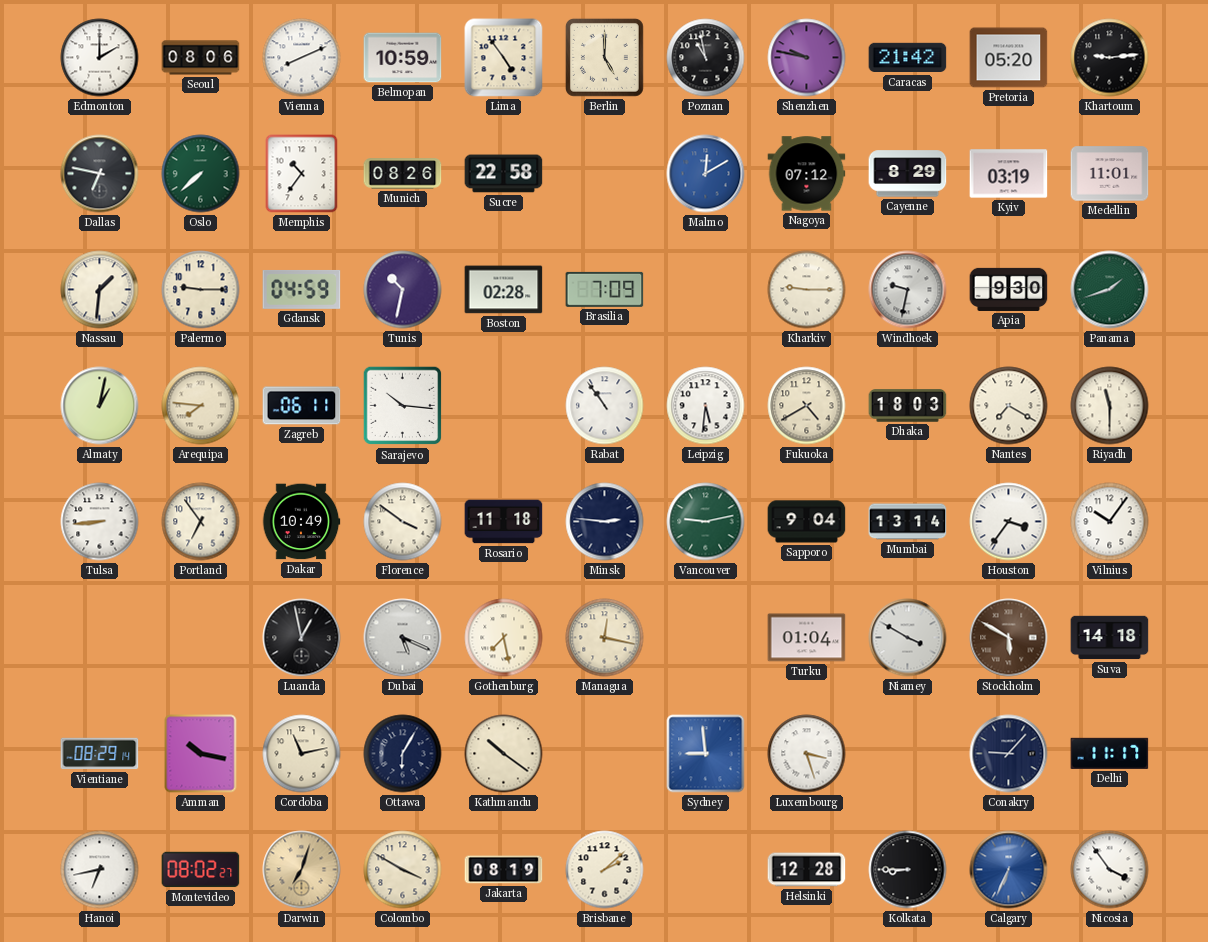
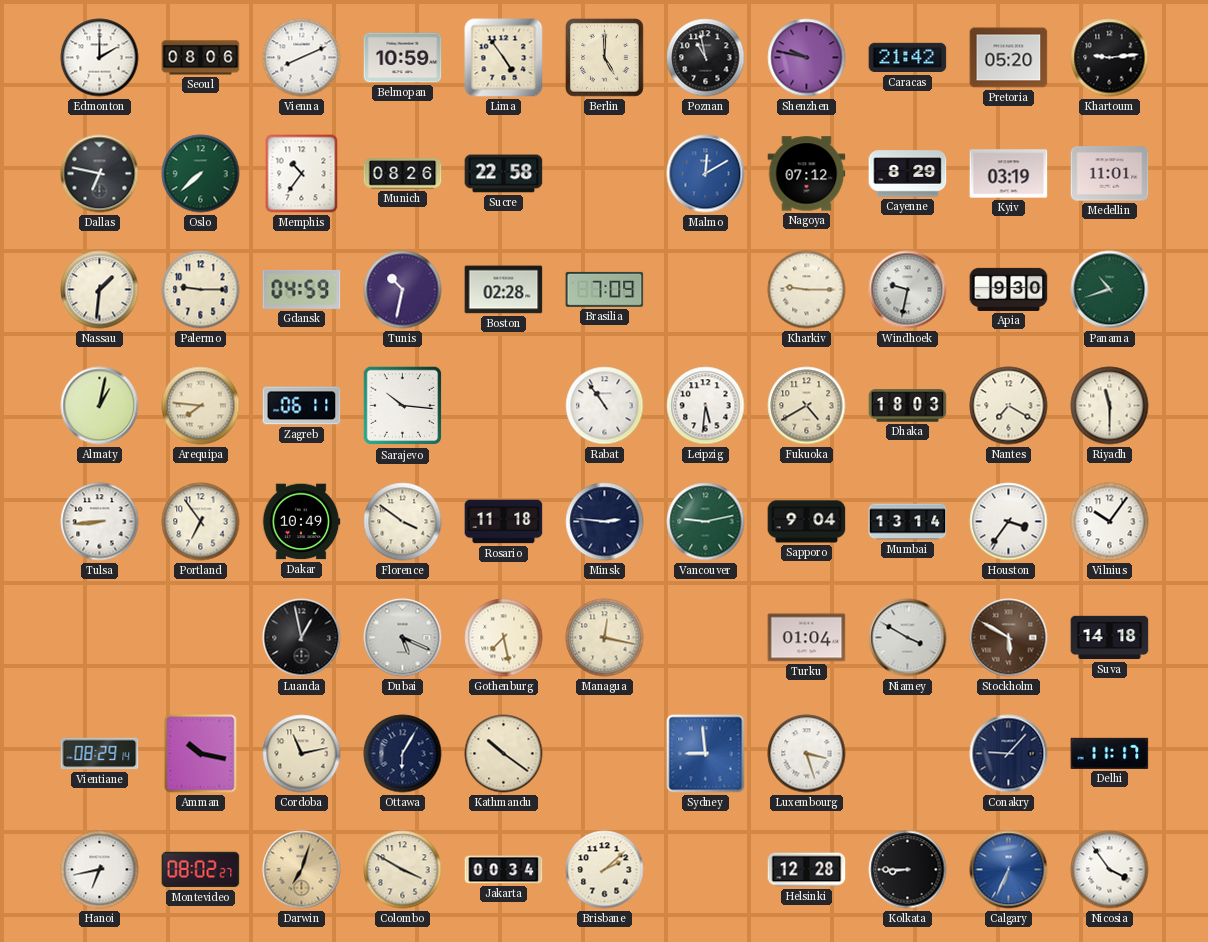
Panama: 1:42 -> 10:42 (1110, 290)
Jakarta: 08:19 -> 00:34 (504, 870)
